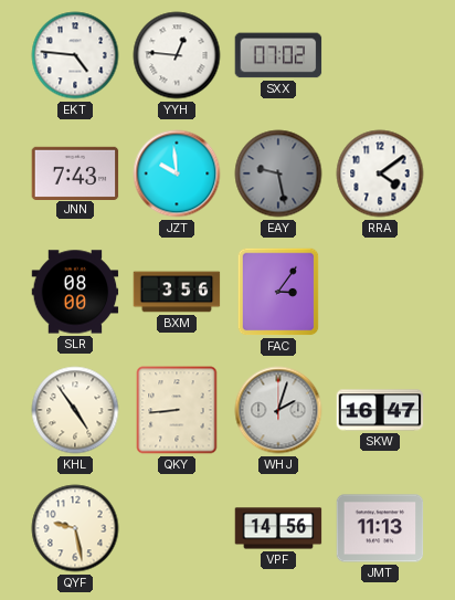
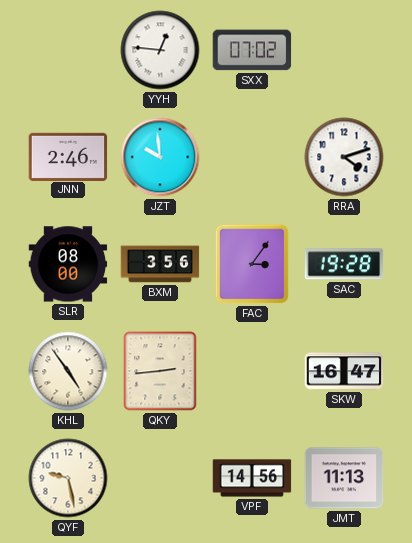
EKT: 4:46 -> none (75, 55)
JNN: 7:43 -> 2:46 (68, 156)
EAY: 9:28 -> none (278, 173)
RRA: 4:09 -> 4:12 (344, 157)
SAC: none -> 19:28 (344, 264)
QKY: 8:44 -> 2:44 (160, 371)
WHJ: 2:03 -> none (278, 410)
